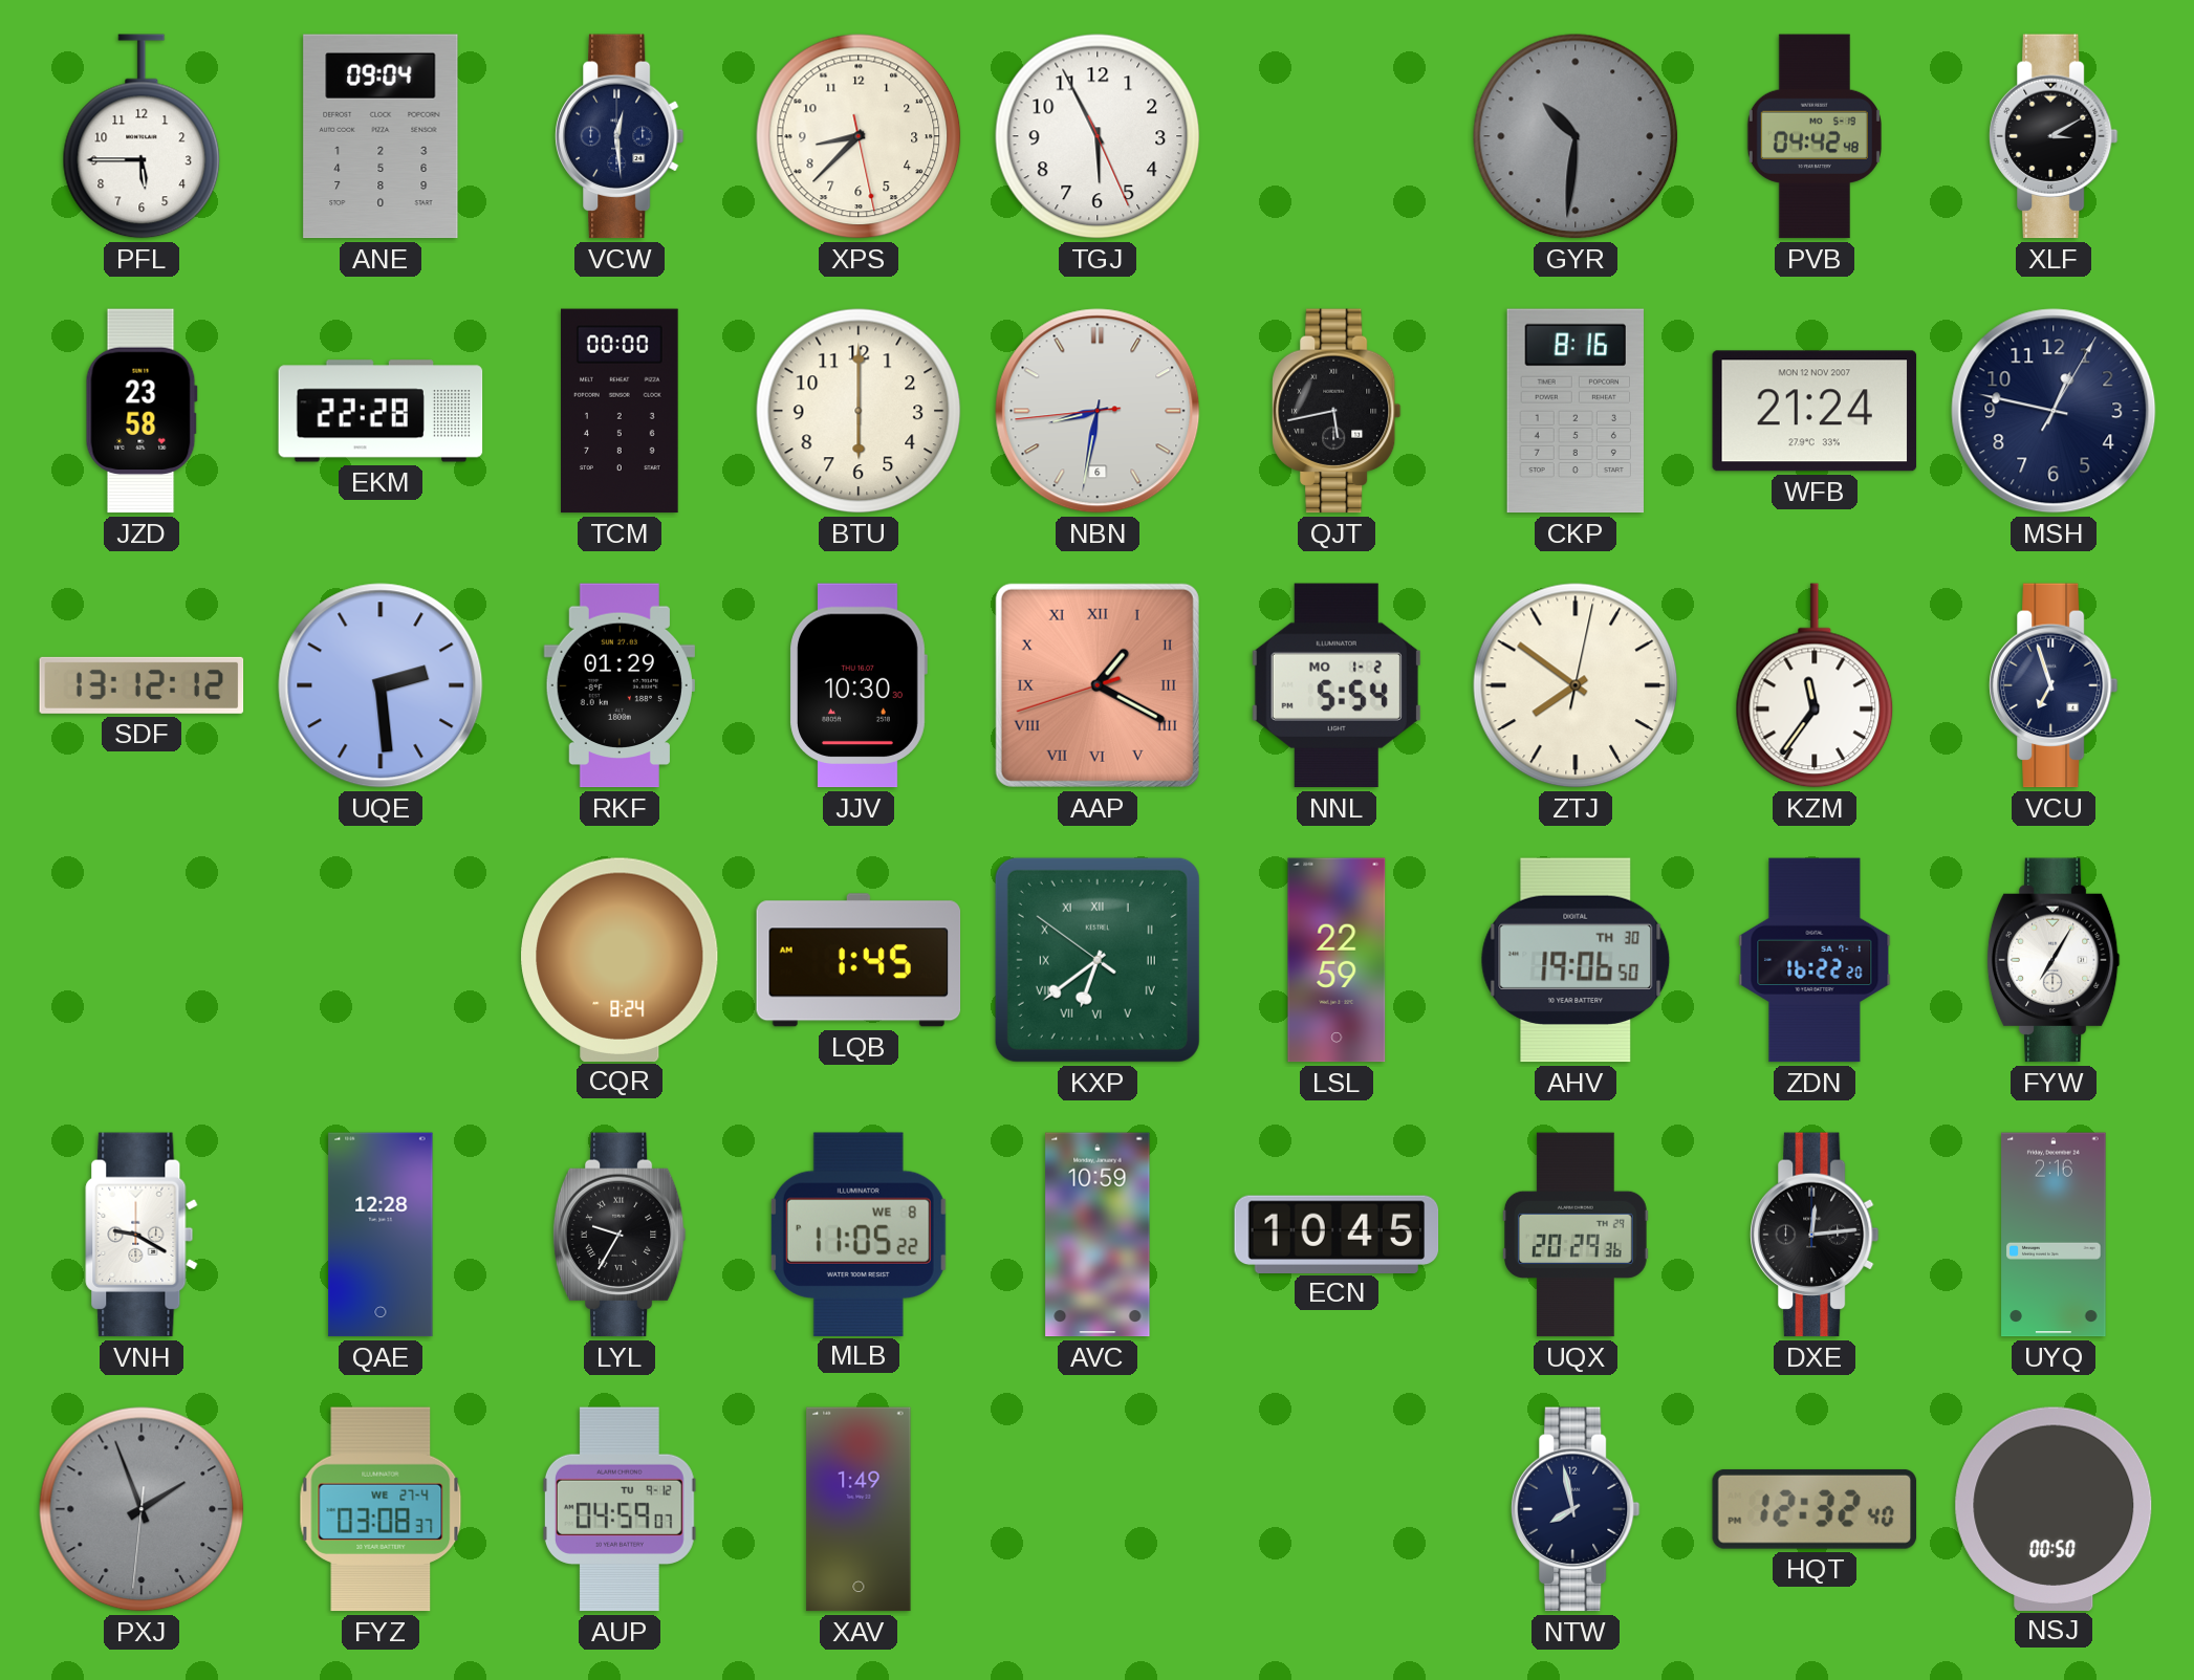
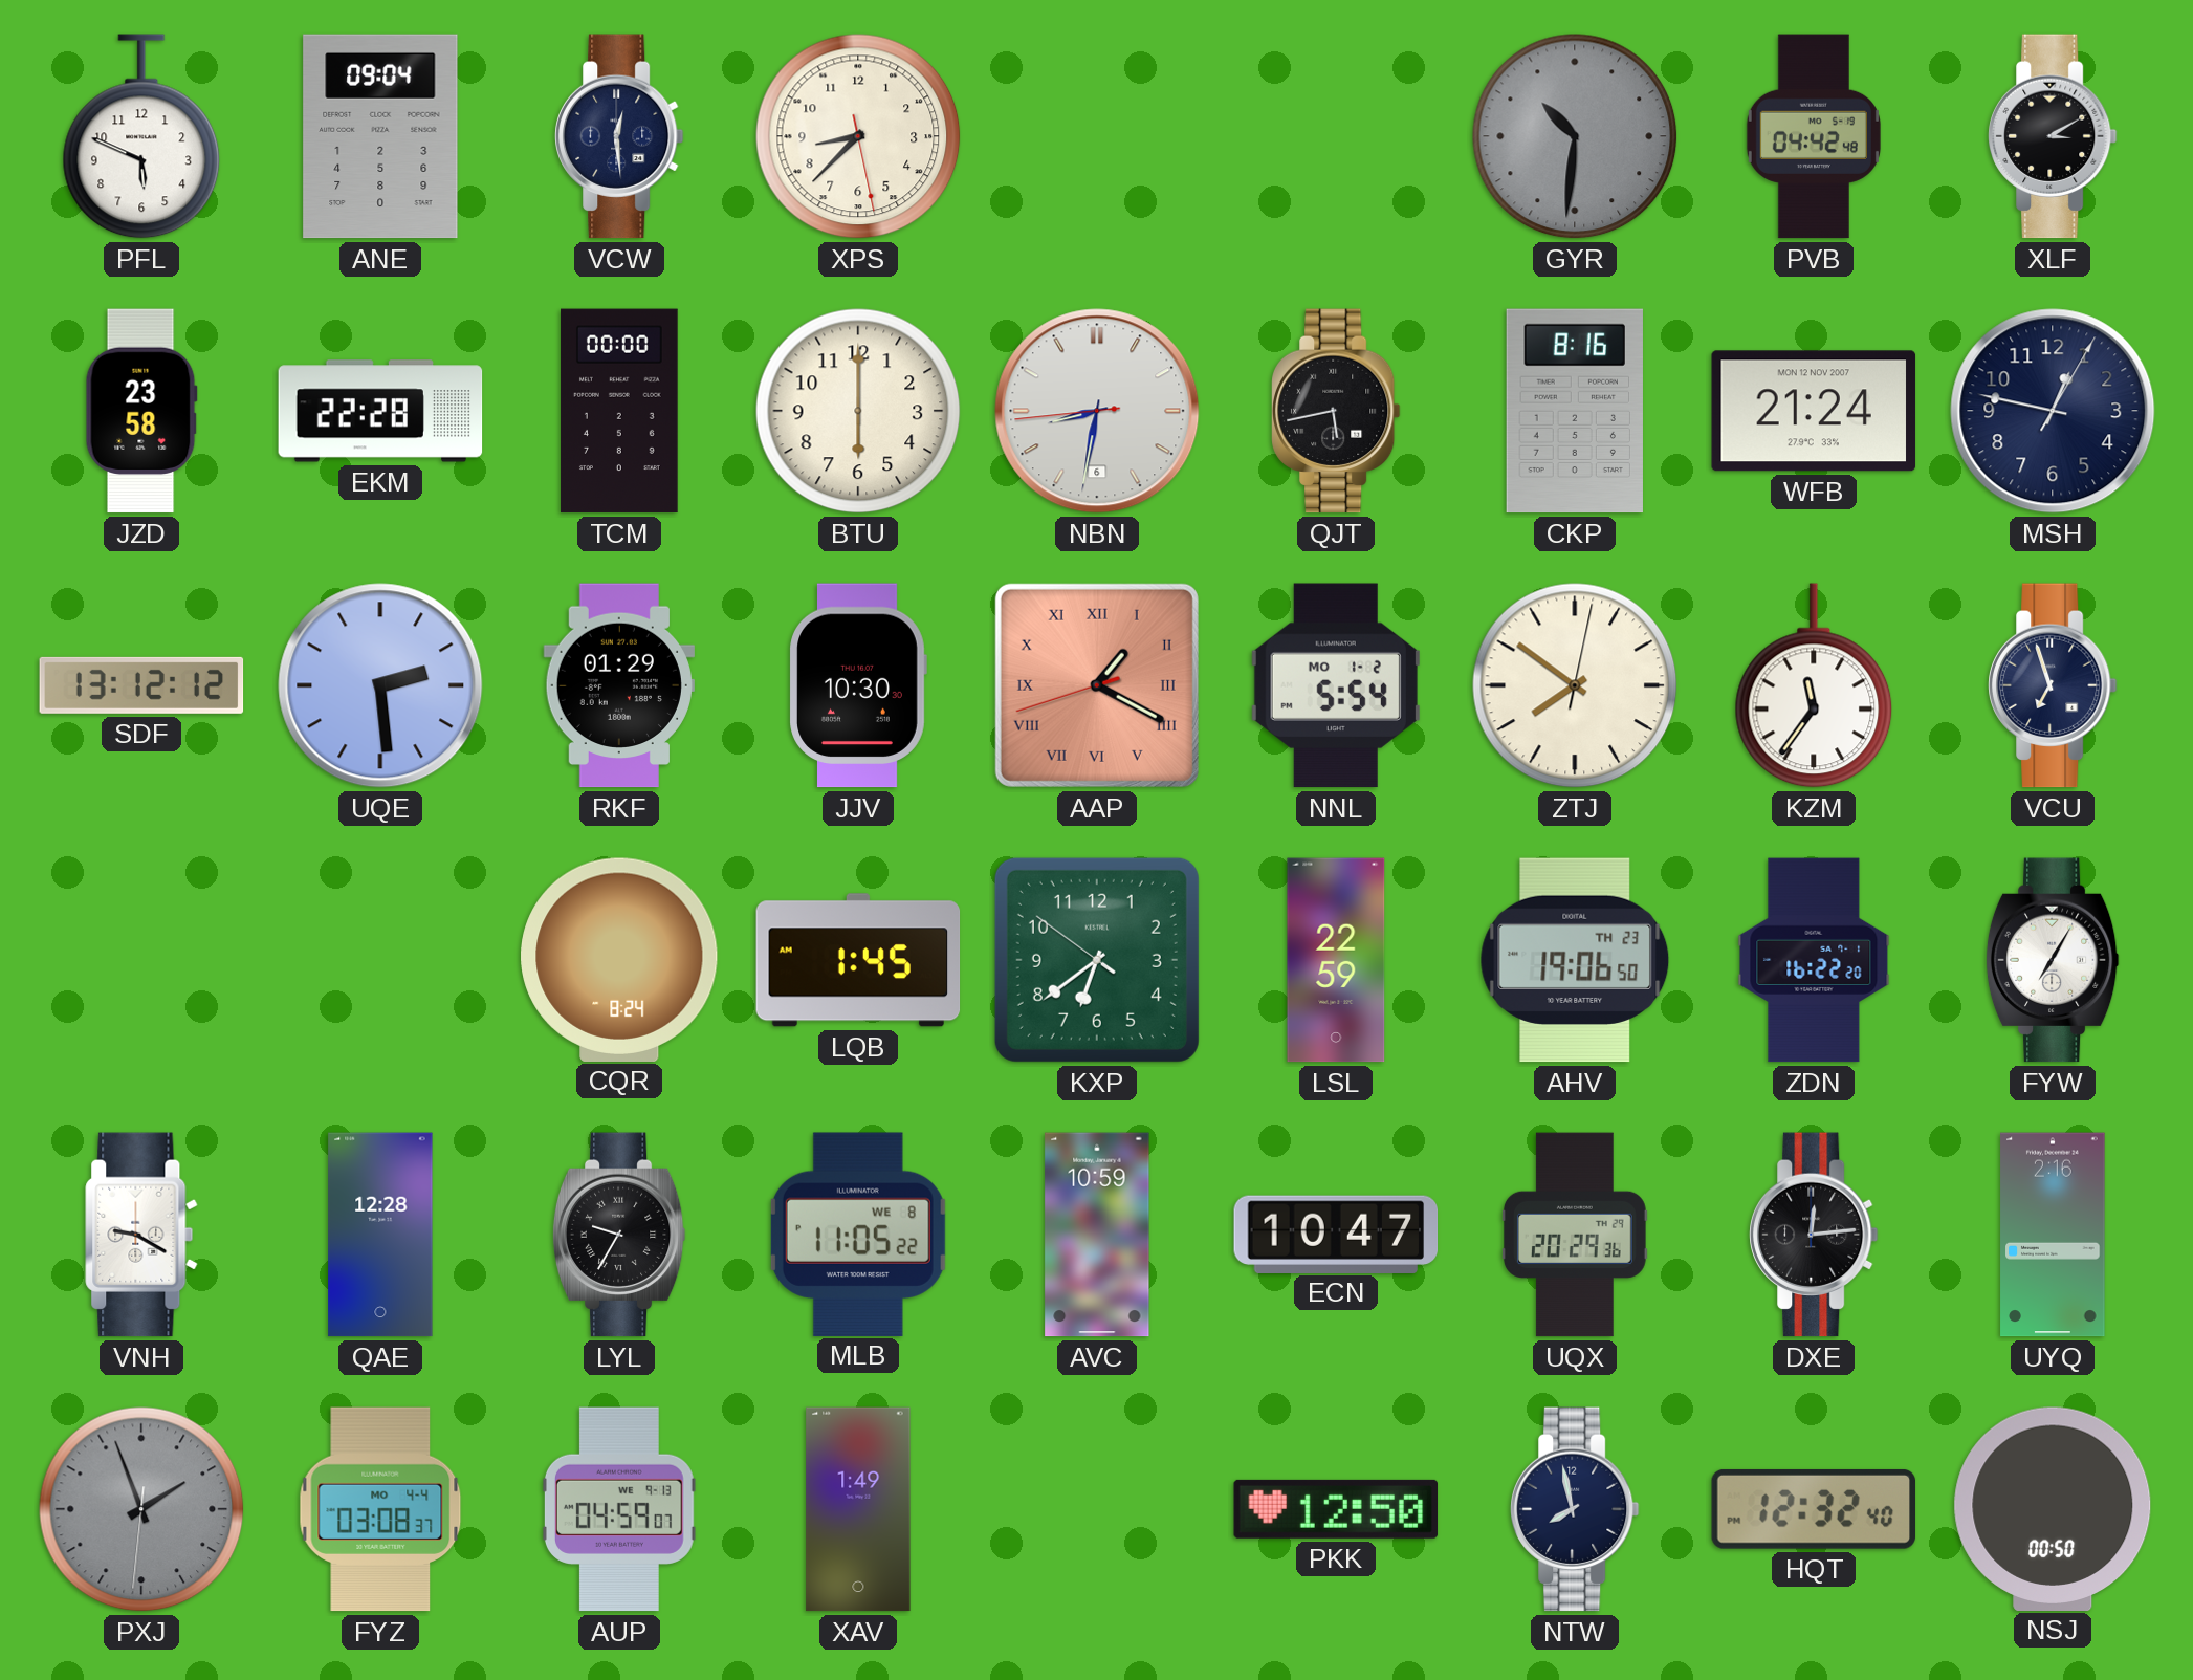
PFL: 5:45 -> 5:49 (141, 136)
TGJ: 5:55 -> none (1098, 136)
KXP numerals: Roman -> Arabic (1097, 960)
AHV date: TH 30 -> TH 23 (1575, 960)
ECN: 10:45 -> 10:47 (1336, 1234)
FYZ date: WE 27-4 -> MO 4-4 (380, 1509)
AUP date: TU 9-12 -> WE 9-13 (619, 1509)
PKK: none -> 12:50 (1336, 1509)
